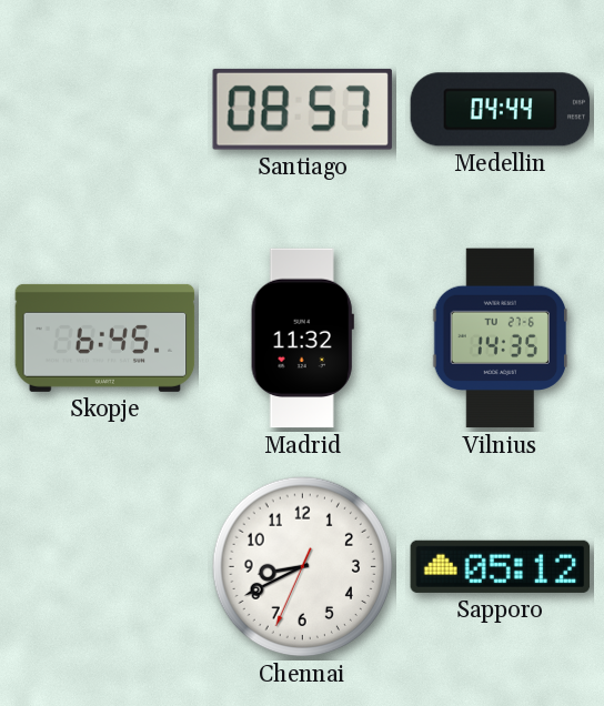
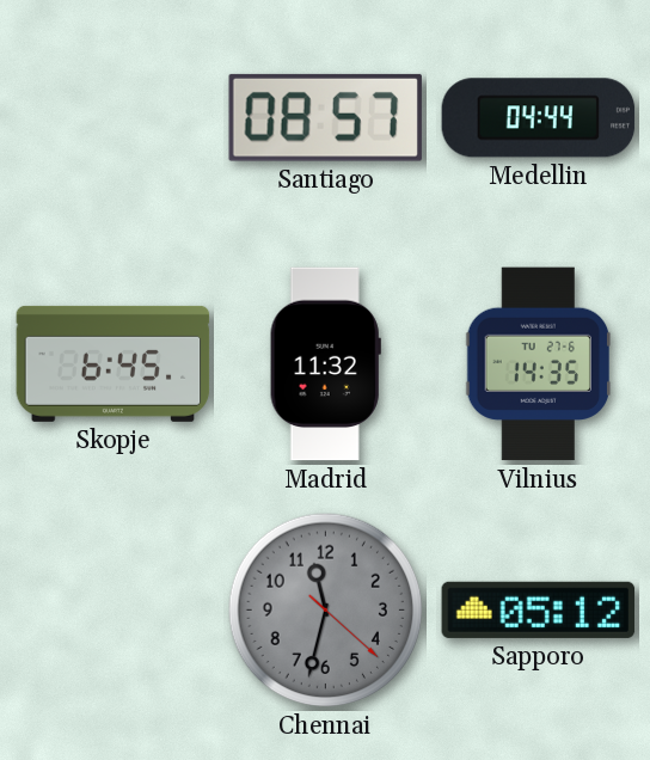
Chennai: 8:40 -> 11:32 (326, 611)
Chennai dial: white -> grey (326, 611)
